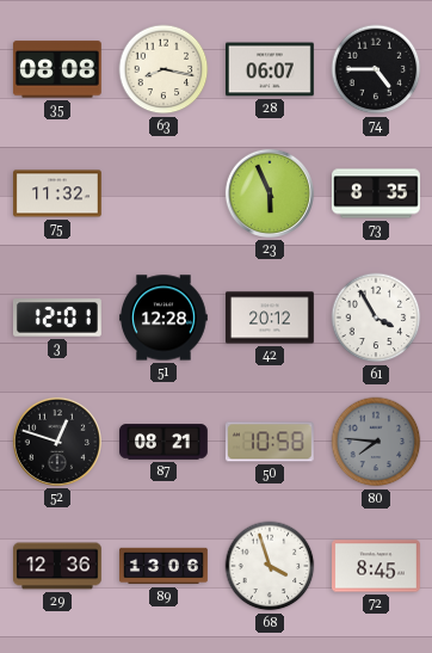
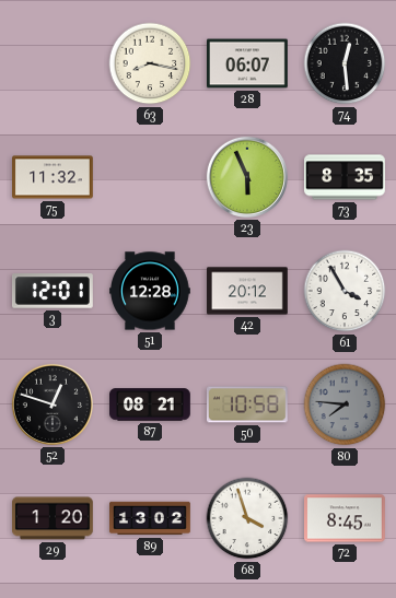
35: 08:08 -> none (57, 69)
74: 4:45 -> 12:29 (345, 63)
29: 12:36 -> 1:20 (54, 518)
89: 13:06 -> 13:02 (151, 518)
